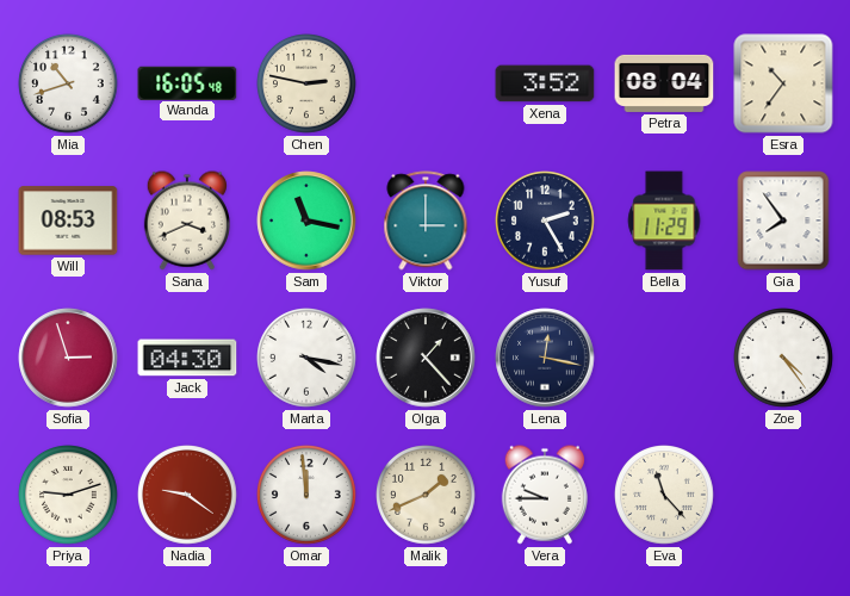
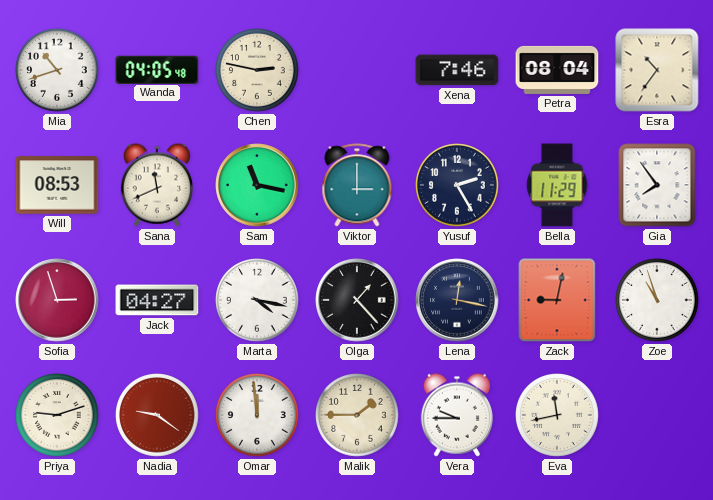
Wanda: 16:05 -> 04:05 (157, 69)
Xena: 3:52 -> 7:46 (457, 70)
Sana: 3:41 -> 11:41 (157, 185)
Jack: 04:30 -> 04:27 (157, 300)
Zack: none -> 9:02 (557, 300)
Zoe: 4:24 -> 10:57 (658, 301)
Malik: 1:41 -> 1:45 (358, 416)
Eva: 11:23 -> 11:43 (558, 416)
